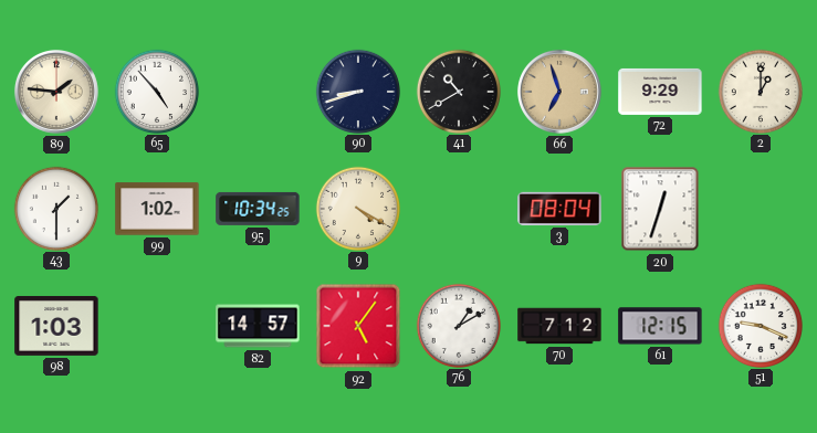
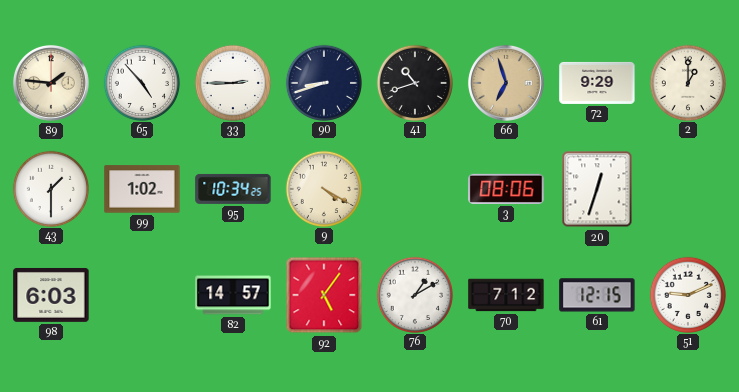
33: none -> 2:45 (232, 82)
41: 10:40 -> 10:42 (414, 82)
3: 08:04 -> 08:06 (506, 189)
98: 1:03 -> 6:03 (51, 295)
51: 9:19 -> 9:11 (687, 294)
